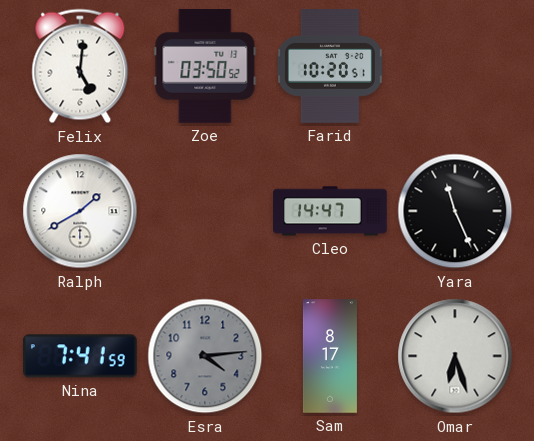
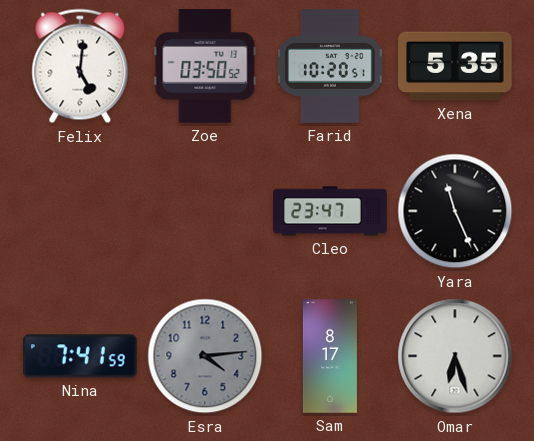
Xena: none -> 5:35 (455, 66)
Ralph: 1:40 -> none (80, 211)
Cleo: 14:47 -> 23:47 (330, 211)
